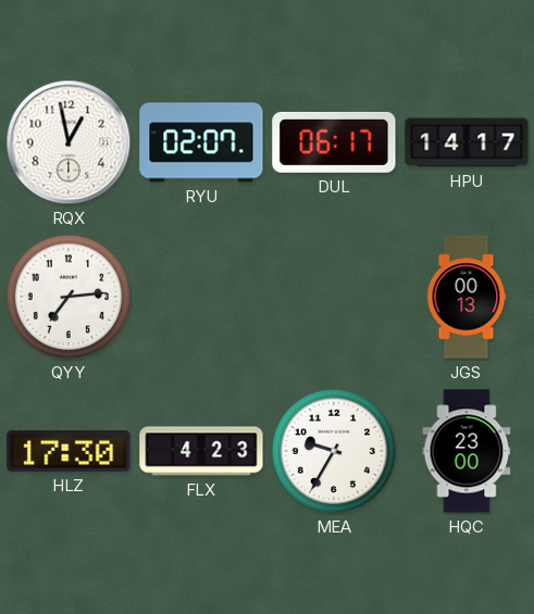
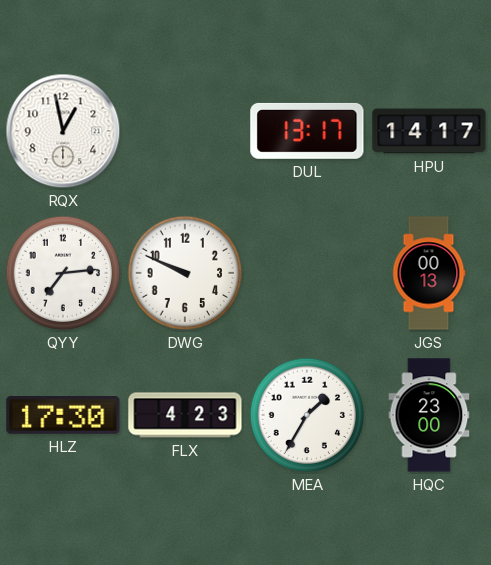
RYU: 02:07 -> none (201, 142)
DUL: 06:17 -> 13:17 (307, 131)
DWG: none -> 9:49 (185, 273)
MEA: 9:35 -> 1:35 (307, 415)
